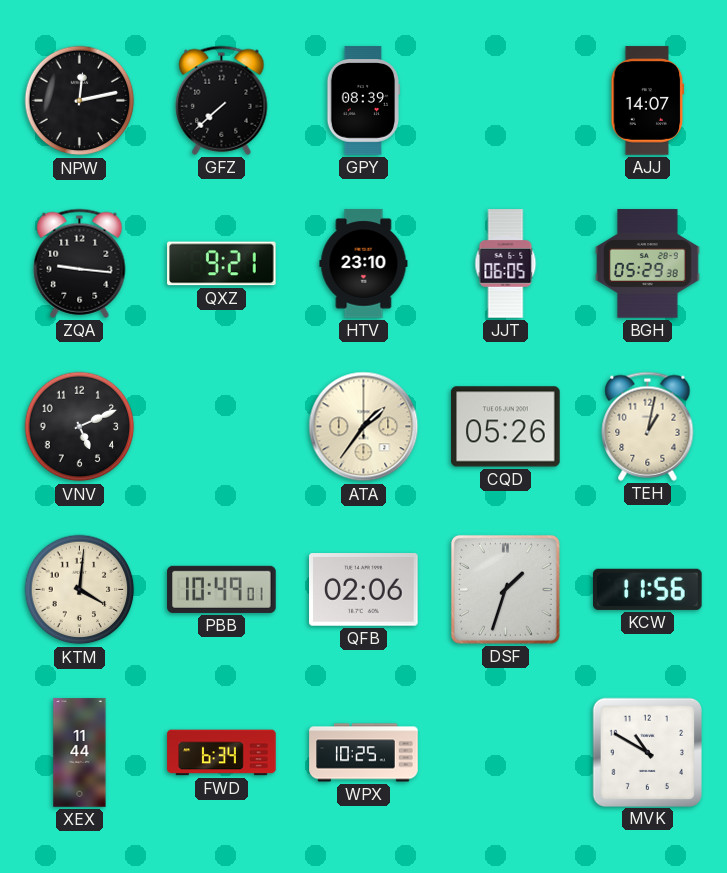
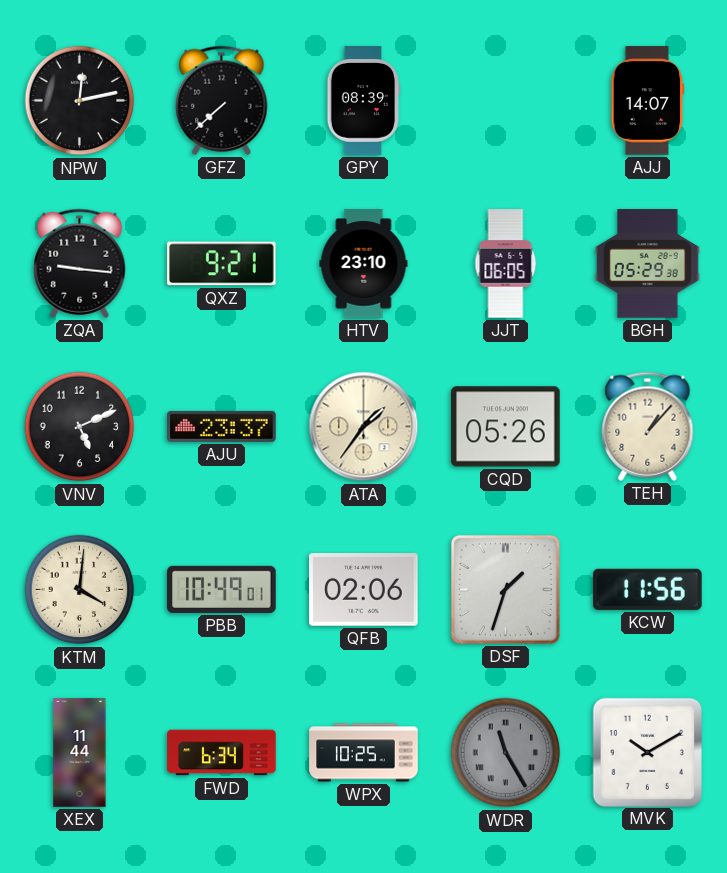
AJU: none -> 23:37 (222, 426)
TEH: 1:02 -> 1:07 (648, 426)
WDR: none -> 11:25 (506, 753)
MVK: 10:50 -> 10:10 (647, 752)
